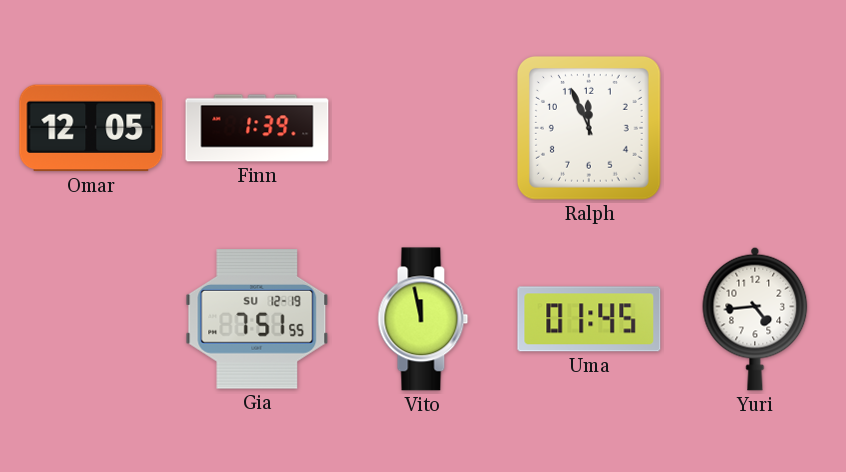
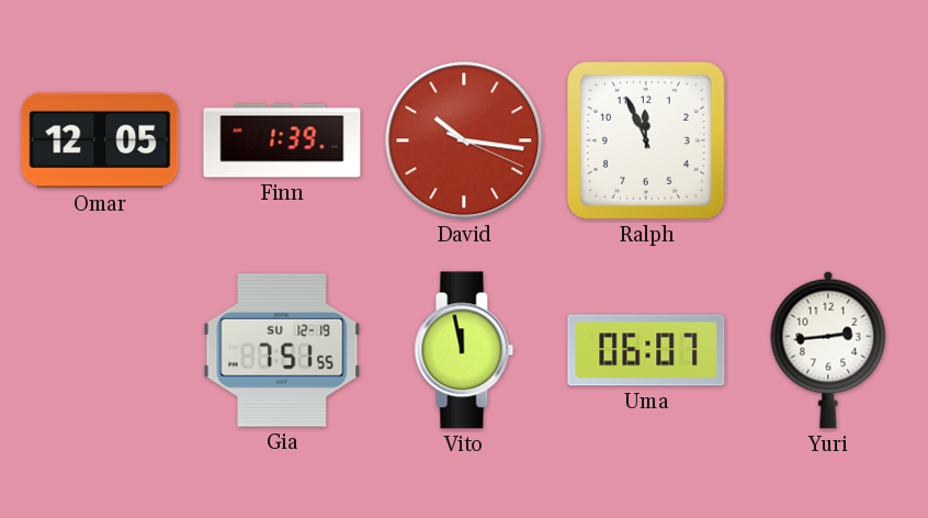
David: none -> 10:16 (464, 140)
Uma: 01:45 -> 06:07 (646, 350)
Yuri: 4:44 -> 2:44 (828, 350)
